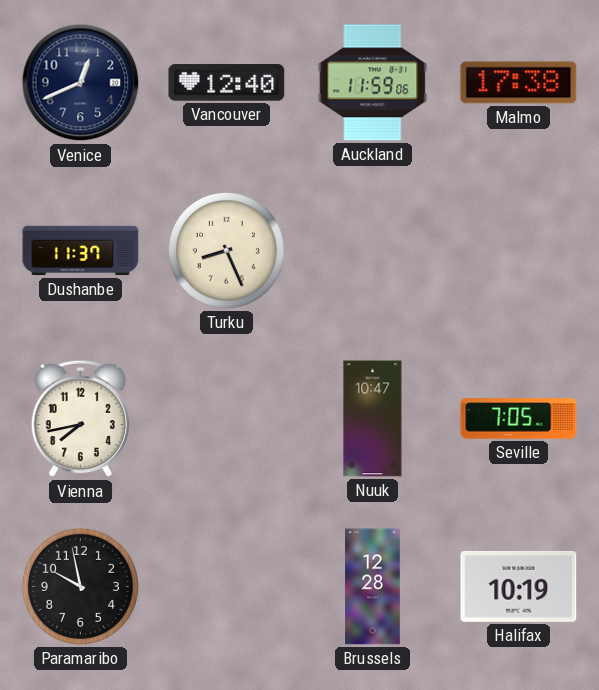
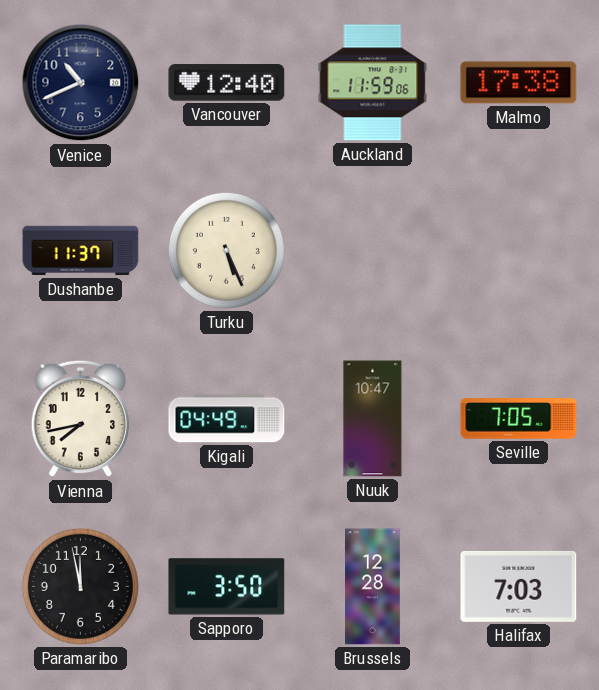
Venice: 12:41 -> 10:41 (81, 83)
Turku: 8:26 -> 5:26 (226, 250)
Kigali: none -> 04:49 (227, 419)
Paramaribo: 9:58 -> 11:58 (80, 586)
Sapporo: none -> 3:50 (227, 587)
Halifax: 10:19 -> 7:03 (519, 586)
